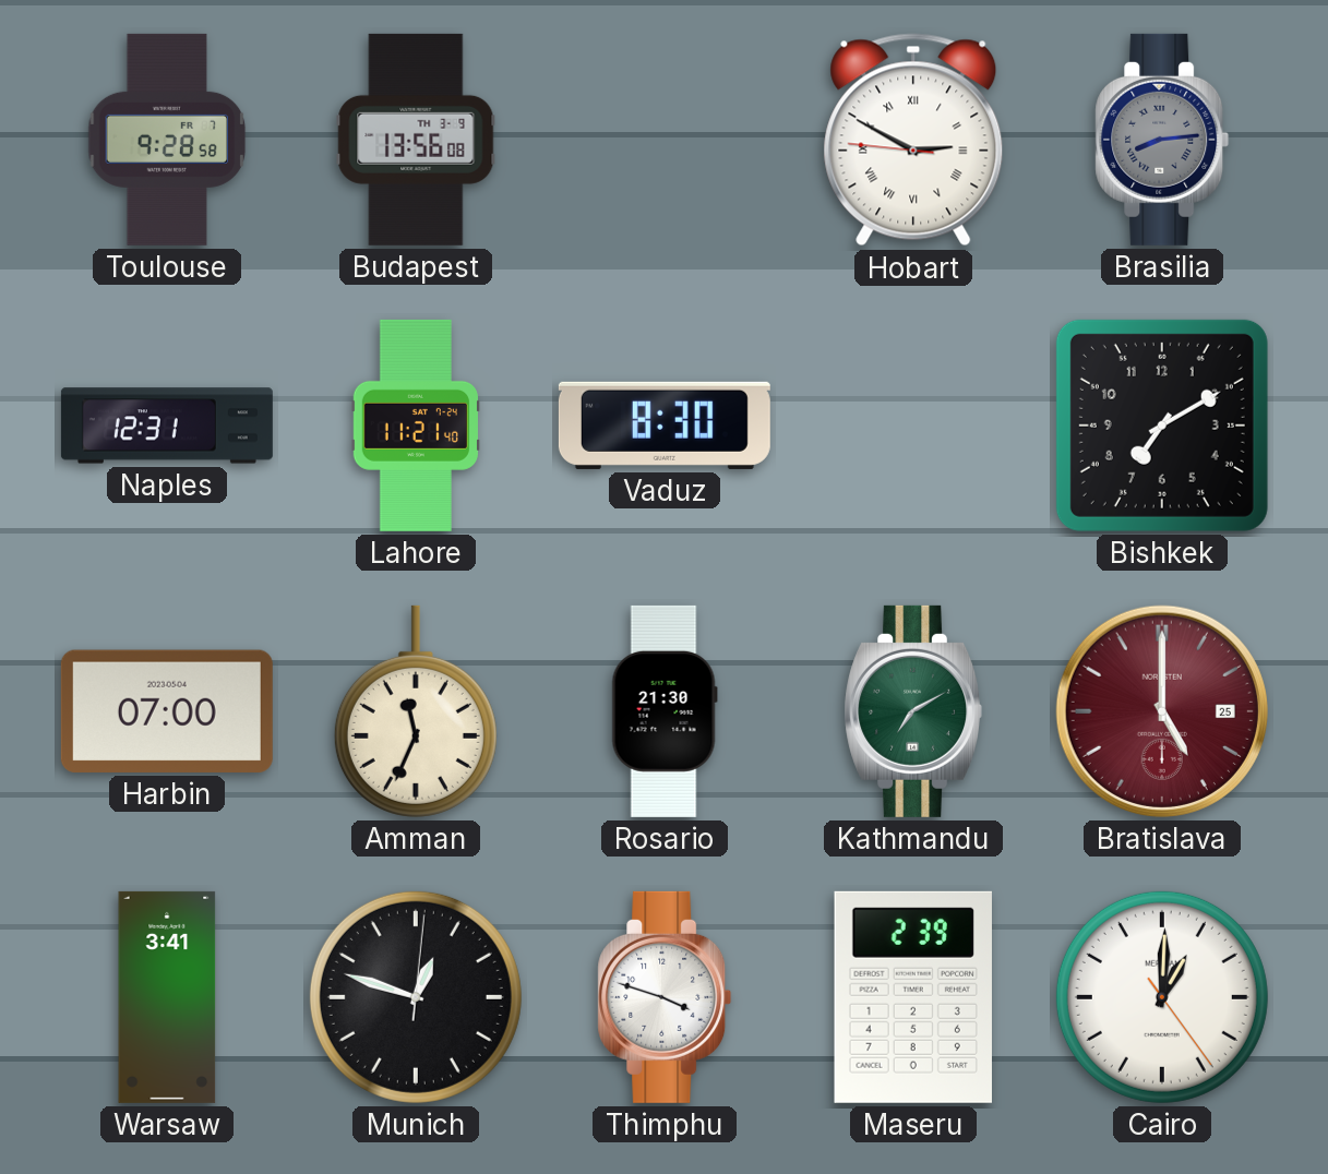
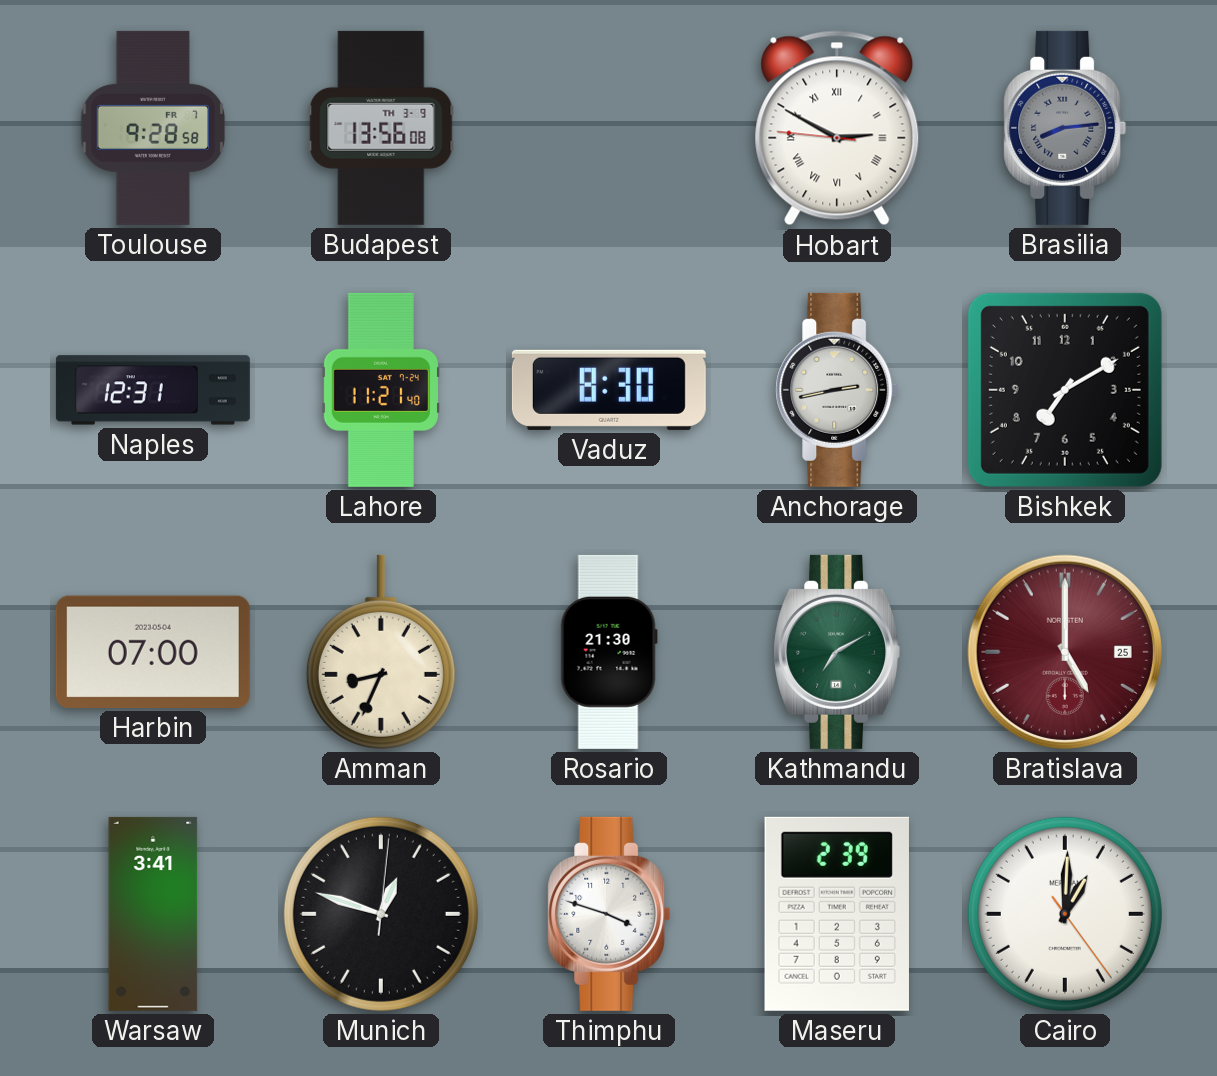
Anchorage: none -> 2:43 (837, 390)
Amman: 11:34 -> 8:34 (381, 652)
